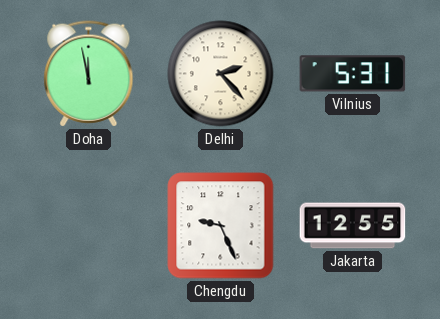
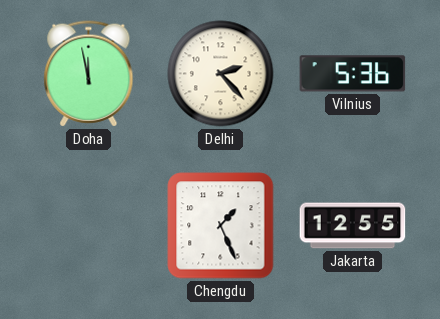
Vilnius: 5:31 -> 5:36 (353, 74)
Chengdu: 9:26 -> 1:26 (221, 226)
